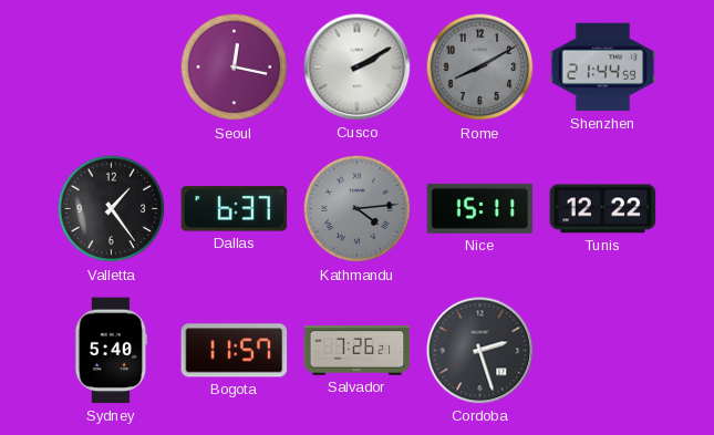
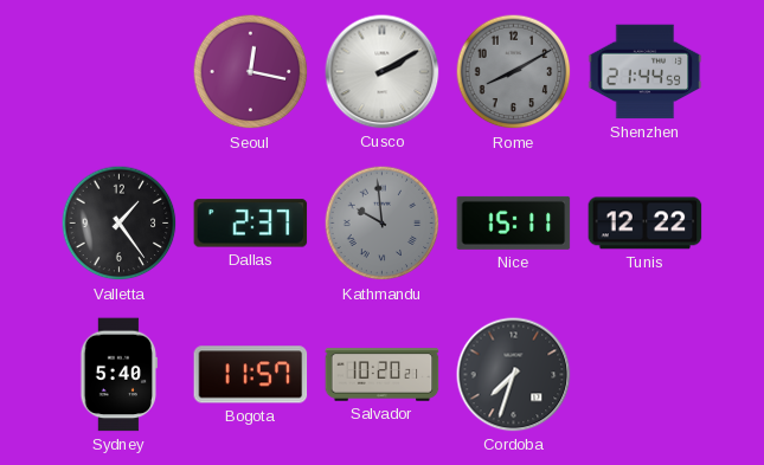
Dallas: 6:37 -> 2:37 (251, 224)
Kathmandu: 4:14 -> 9:59 (383, 224)
Salvador: 7:26 -> 10:20 (383, 375)
Cordoba: 2:27 -> 7:33 (514, 375)
